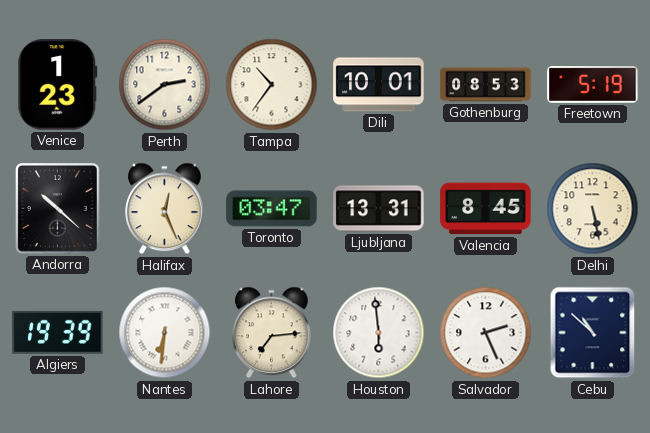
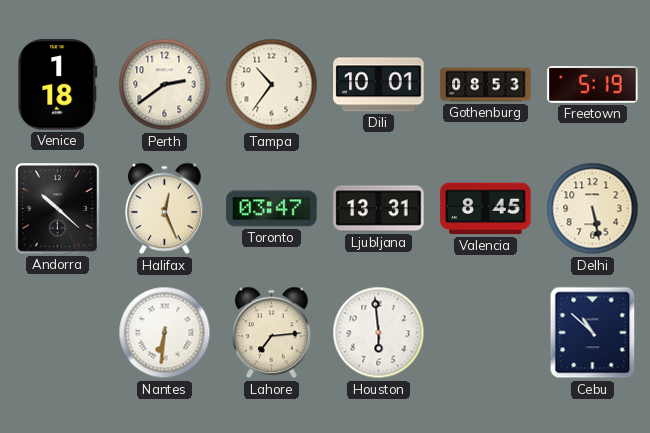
Venice: 1:23 -> 1:18 (58, 85)
Algiers: 19:39 -> none (58, 332)
Salvador: 2:26 -> none (486, 333)
